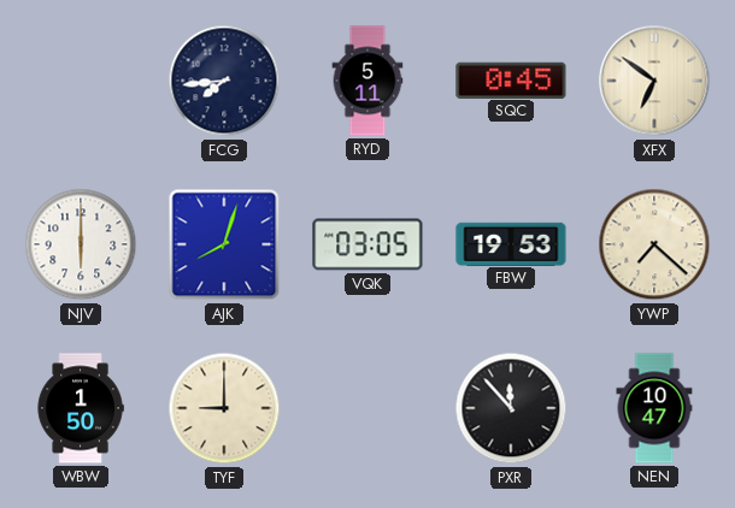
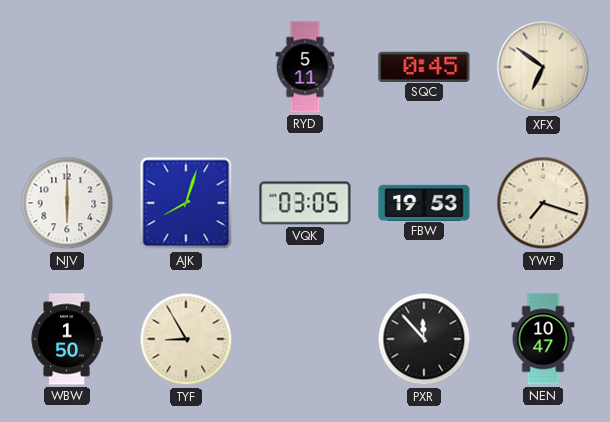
FCG: 7:44 -> none (224, 81)
YWP: 7:22 -> 7:18 (543, 203)
TYF: 9:00 -> 8:55 (186, 339)
